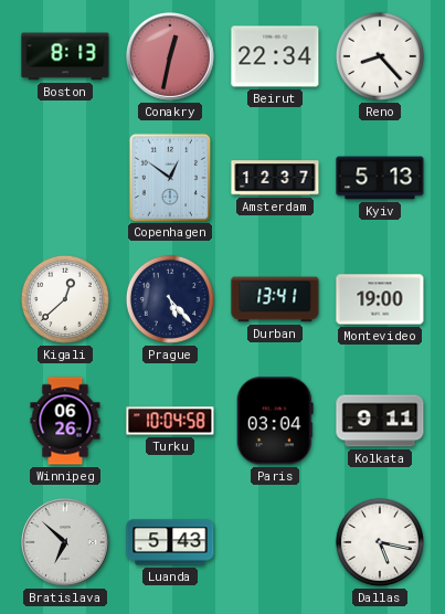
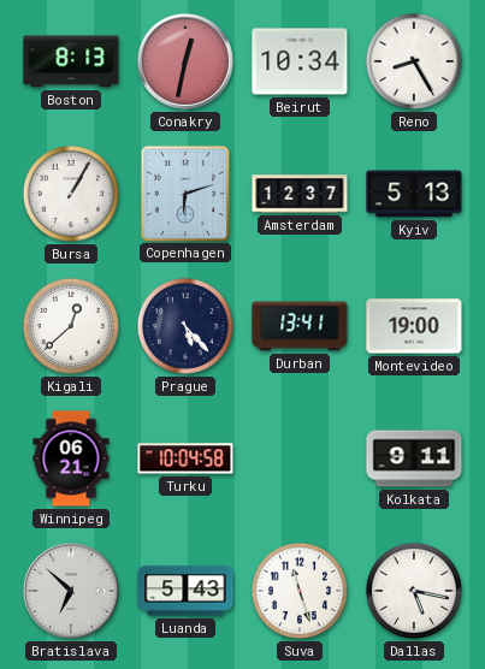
Beirut: 22:34 -> 10:34 (300, 61)
Reno: 8:23 -> 8:25 (414, 61)
Bursa: none -> 1:05 (71, 194)
Copenhagen: 12:51 -> 6:12 (184, 193)
Winnipeg: 06:26 -> 06:21 (71, 458)
Paris: 03:04 -> none (275, 421)
Suva: none -> 11:27 (300, 591)
